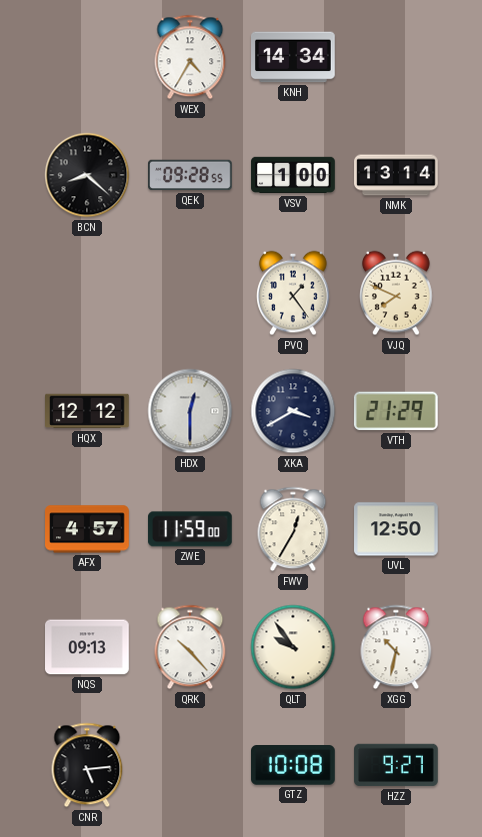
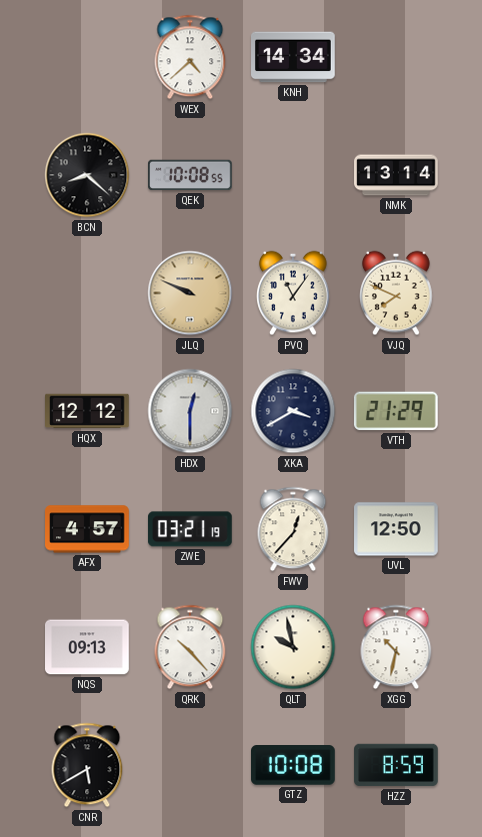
WEX: 4:35 -> 4:38 (190, 57)
QEK: 09:28 -> 10:08 (190, 175)
VSV: 1:00 -> none (293, 175)
JLQ: none -> 9:49 (190, 293)
PVQ: 1:24 -> 11:06 (294, 293)
ZWE: 11:59 -> 03:21 (191, 529)
FWV: 12:35 -> 12:37 (293, 529)
QLT: 9:54 -> 9:58 (293, 647)
CNR: 5:14 -> 5:40 (87, 765)
HZZ: 9:27 -> 8:59 (396, 765)
